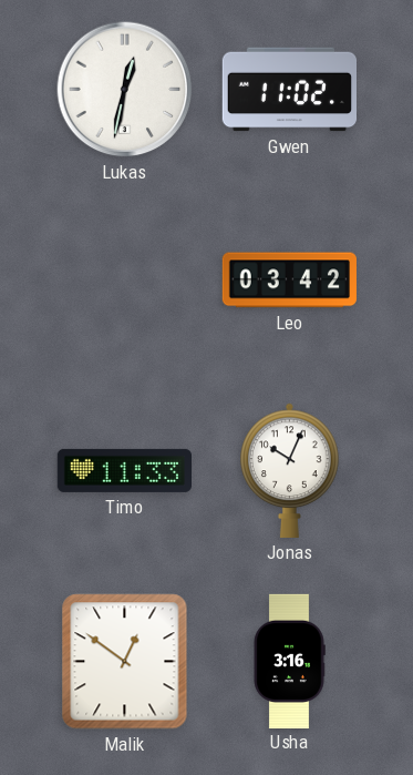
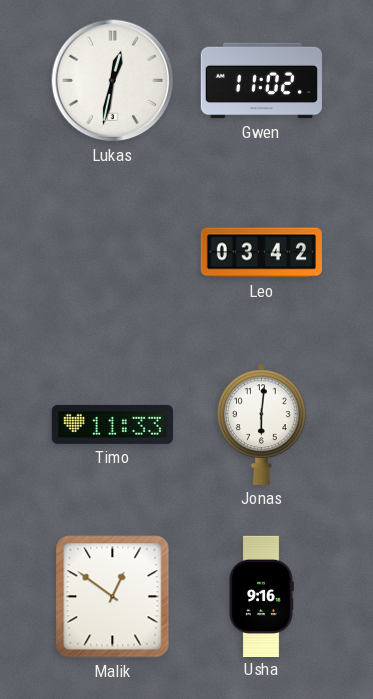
Jonas: 10:04 -> 6:01 (262, 424)
Usha: 3:16 -> 9:16 (261, 596)
